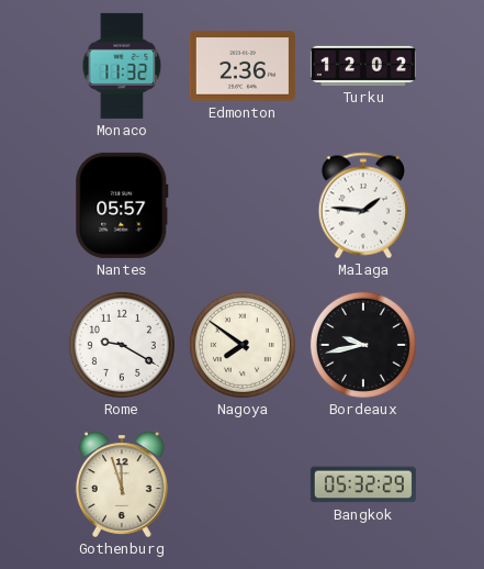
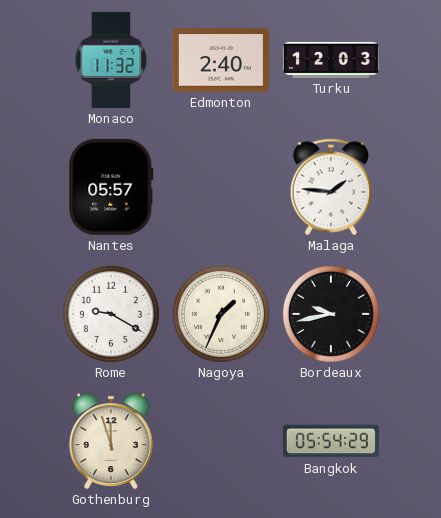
Edmonton: 2:36 -> 2:40 (221, 60)
Turku: 12:02 -> 12:03 (331, 60)
Nagoya: 7:51 -> 1:34 (221, 314)
Bangkok: 05:32 -> 05:54 (331, 441)
